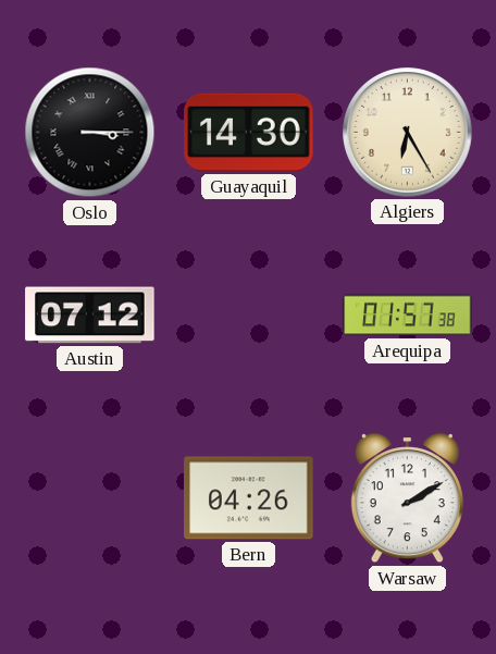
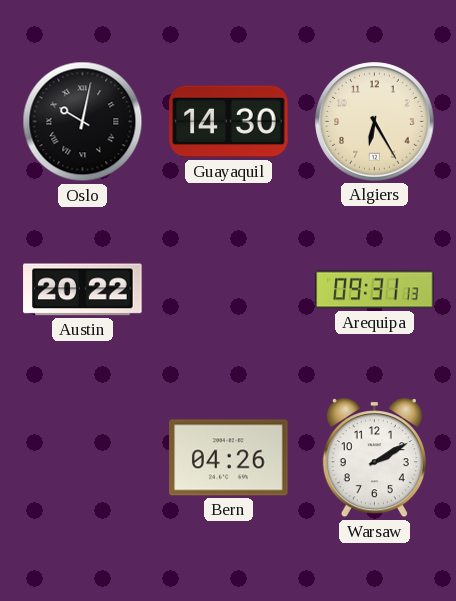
Oslo: 3:15 -> 10:02 (83, 122)
Austin: 07:12 -> 20:22 (83, 290)
Arequipa: 01:57 -> 09:31 (375, 290)
